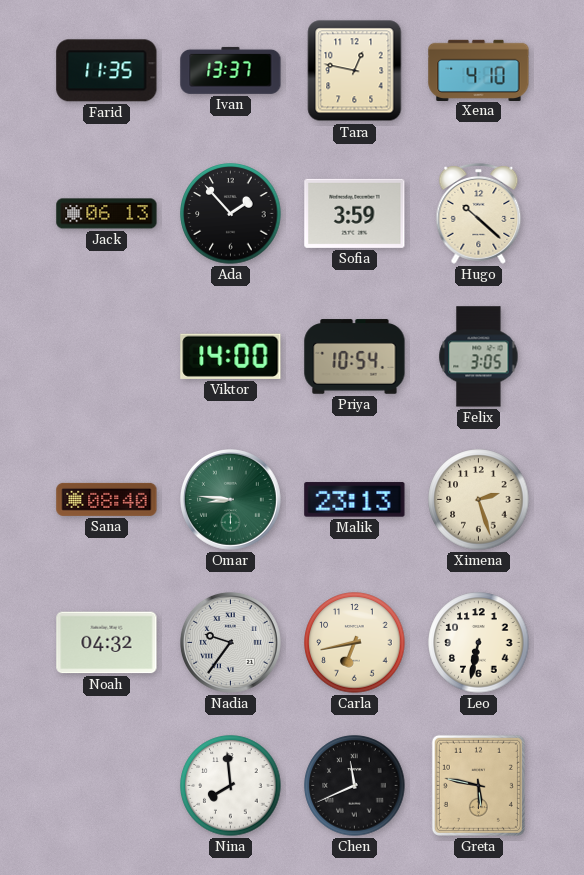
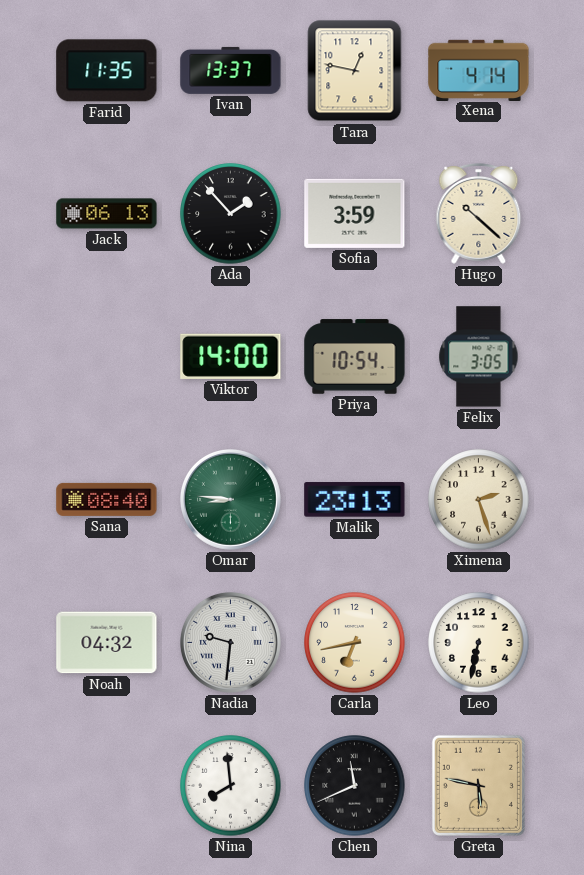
Xena: 4:10 -> 4:14 (479, 70)
Nadia: 9:36 -> 9:31 (231, 643)
